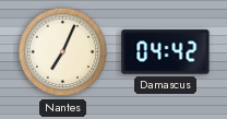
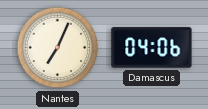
Damascus: 04:42 -> 04:06 (152, 48)
